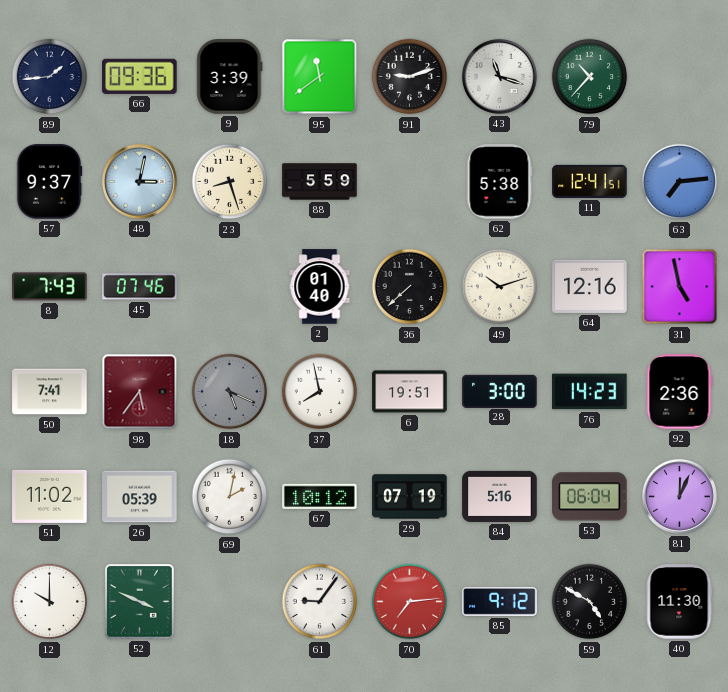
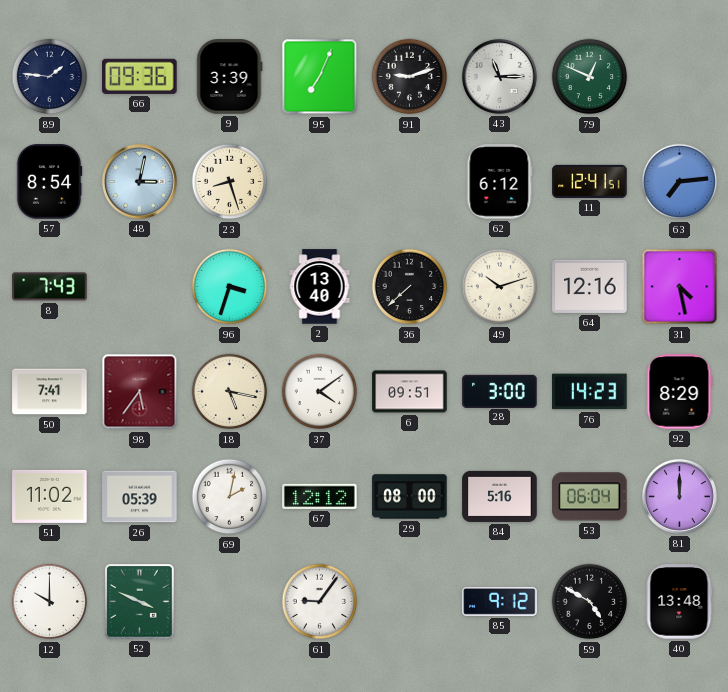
89: 1:44 -> 1:46 (50, 77)
95: 11:39 -> 7:04 (320, 77)
43: 11:18 -> 11:15 (499, 76)
79: 10:37 -> 12:49 (590, 77)
57: 9:37 -> 8:54 (49, 182)
88: 5:59 -> none (320, 182)
62: 5:38 -> 6:12 (500, 182)
45: 07:46 -> none (140, 287)
96: none -> 3:33 (230, 287)
2: 01:40 -> 13:40 (320, 287)
31: 4:58 -> 4:28 (680, 287)
18: 5:19 -> 5:17 (230, 392)
18 dial: grey -> cream (230, 392)
37: 7:58 -> 4:09 (320, 392)
6: 19:51 -> 09:51 (410, 392)
92: 2:36 -> 8:29 (680, 392)
67: 10:12 -> 12:12 (320, 496)
29: 07:19 -> 08:00 (410, 497)
81: 12:04 -> 12:00 (679, 496)
70: 7:14 -> none (410, 602)
40: 11:30 -> 13:48 (679, 602)
